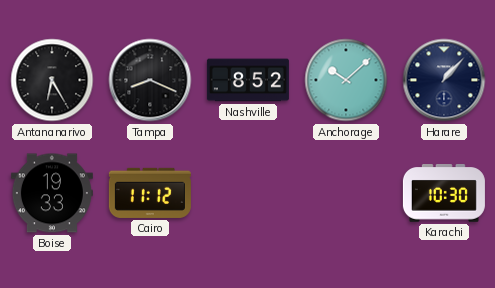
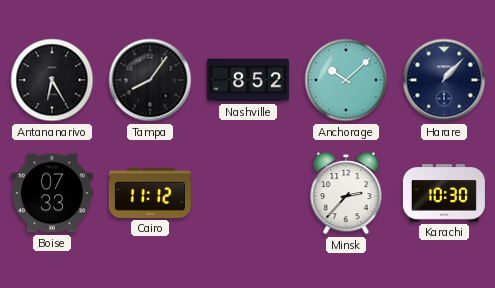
Tampa: 8:19 -> 8:06 (150, 80)
Boise: 19:33 -> 07:33 (52, 193)
Minsk: none -> 2:37 (346, 194)
